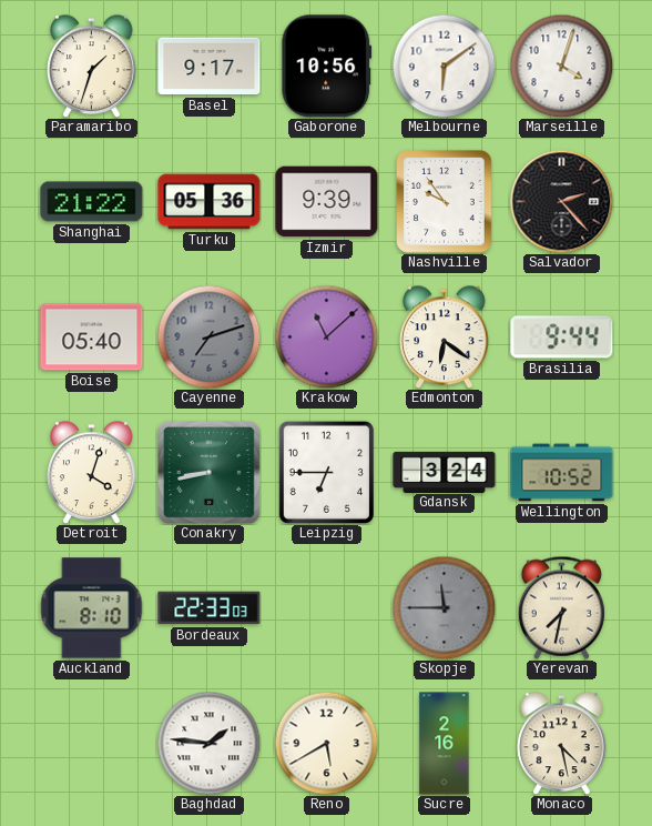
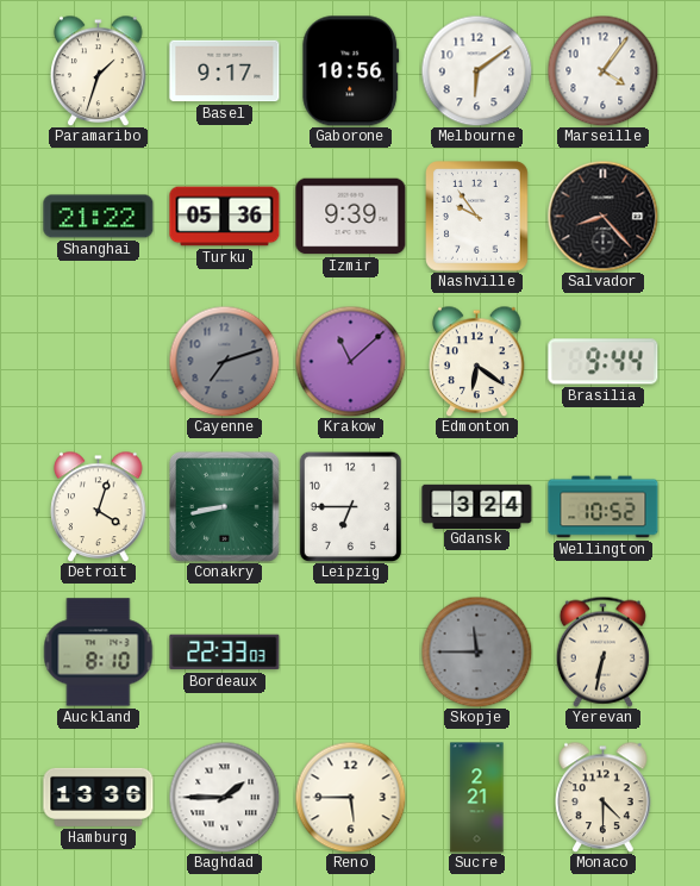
Marseille: 4:03 -> 4:06 (602, 70)
Salvador: 2:23 -> 8:23 (602, 216)
Boise: 05:40 -> none (92, 338)
Yerevan: 7:32 -> 6:32 (602, 651)
Hamburg: none -> 13:36 (99, 797)
Baghdad: 1:46 -> 1:45 (224, 797)
Reno: 5:40 -> 5:45 (350, 797)
Sucre: 2:16 -> 2:21 (477, 798)
Monaco: 4:28 -> 4:30 (604, 797)
